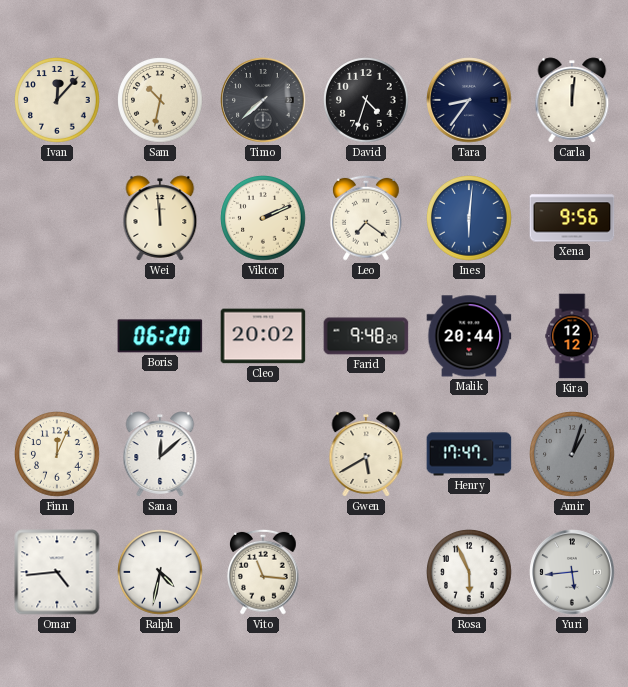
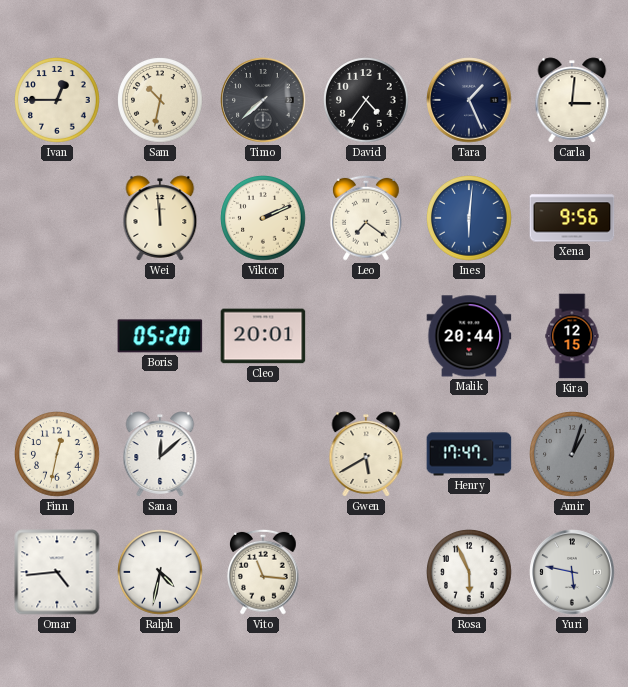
Ivan: 12:07 -> 12:45 (57, 100)
David: 4:33 -> 4:36 (366, 100)
Tara: 8:36 -> 1:26 (469, 100)
Carla: 12:01 -> 3:01 (572, 100)
Boris: 06:20 -> 05:20 (160, 336)
Cleo: 20:02 -> 20:01 (263, 336)
Farid: 9:48 -> none (366, 336)
Kira: 12:12 -> 12:15 (572, 336)
Finn: 12:04 -> 12:32 (57, 454)
Yuri: 5:44 -> 5:47 (572, 572)
